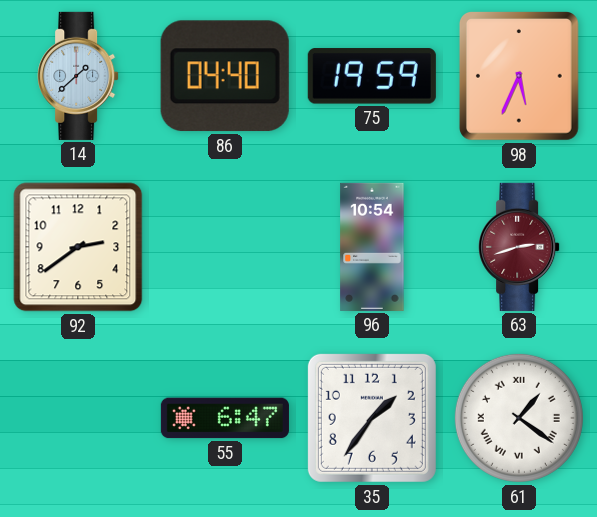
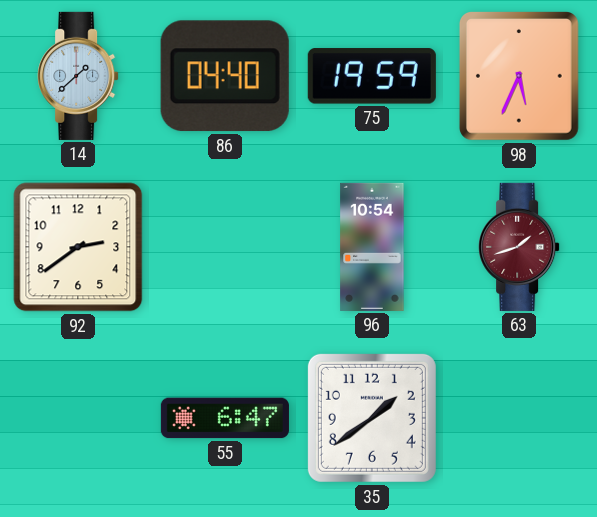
63: 2:42 -> 1:42 (519, 247)
35: 1:36 -> 1:39 (372, 418)
61: 1:21 -> none (519, 418)
